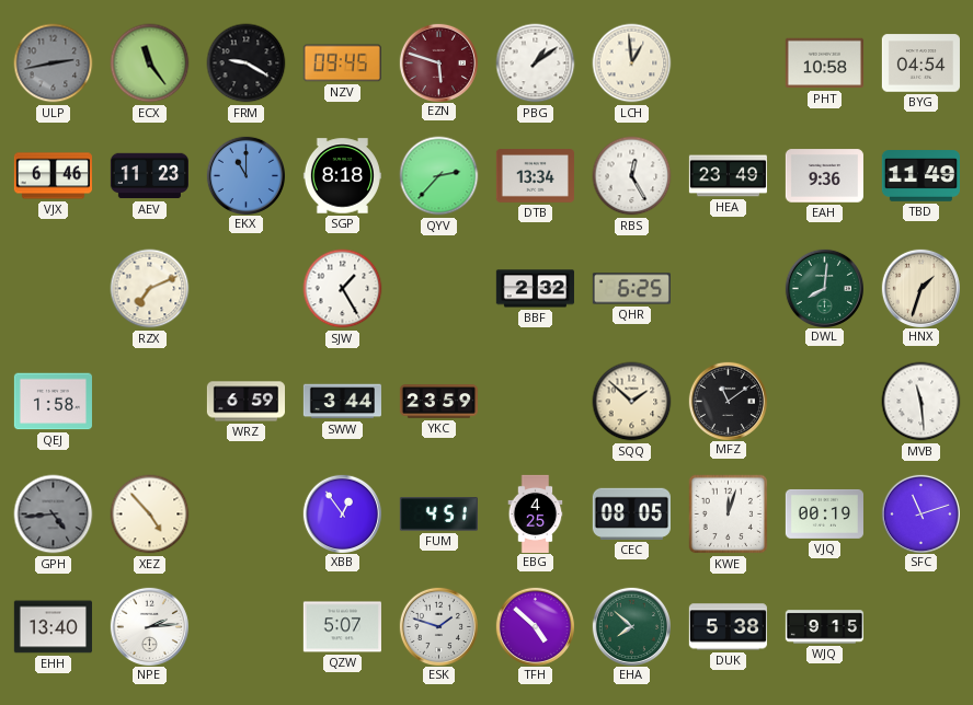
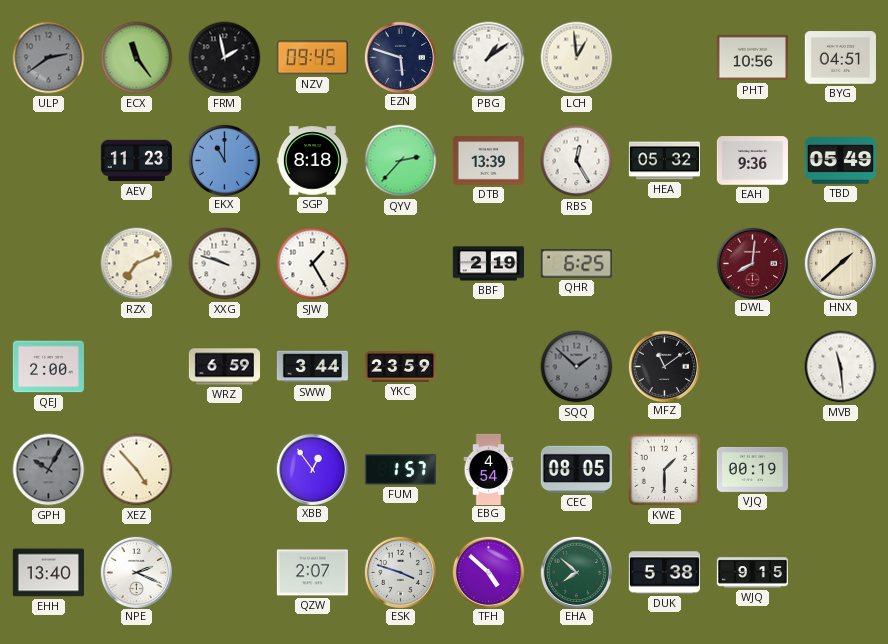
ULP: 2:43 -> 2:39 (49, 58)
FRM: 9:20 -> 1:58 (225, 58)
EZN dial: burgundy -> navy (400, 57)
PHT: 10:58 -> 10:56 (752, 58)
BYG: 04:54 -> 04:51 (840, 58)
VJX: 6:46 -> none (53, 176)
DTB: 13:34 -> 13:39 (488, 161)
HEA: 23:49 -> 05:32 (664, 161)
TBD: 11:49 -> 05:49 (840, 161)
XXG: none -> 9:48 (225, 264)
BBF: 2:32 -> 2:19 (488, 264)
DWL dial: green -> burgundy (752, 263)
HNX: 1:33 -> 1:38 (840, 263)
QEJ: 1:58 -> 2:00 (48, 367)
SQQ dial: cream -> grey (577, 367)
GPH: 4:44 -> 10:05 (49, 470)
FUM: 4:51 -> 1:57 (400, 470)
EBG: 4:25 -> 4:54 (489, 469)
KWE: 12:03 -> 1:30 (665, 470)
SFC: 11:12 -> none (920, 513)
NPE: 2:14 -> 2:19 (136, 572)
QZW: 5:07 -> 2:07 (312, 573)
ESK: 1:48 -> 3:48 (400, 572)
